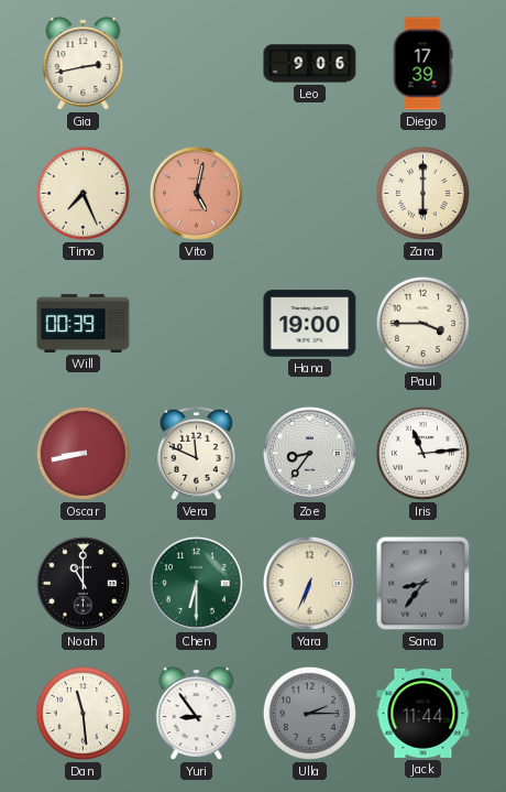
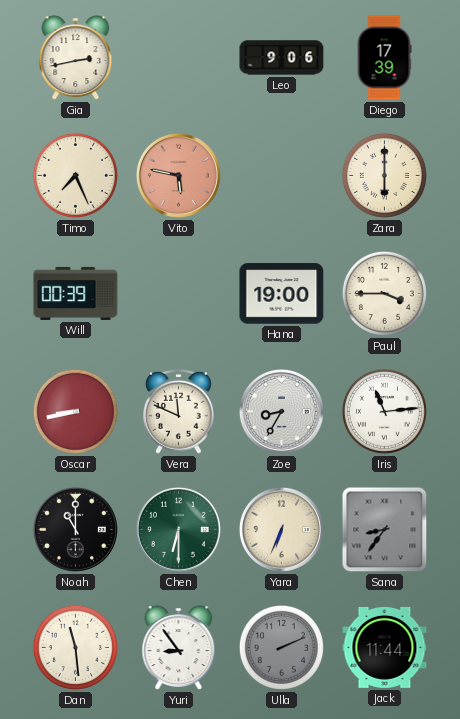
Vito: 5:02 -> 5:47 (178, 175)
Zoe: 8:36 -> 8:35 (281, 411)
Ulla: 2:15 -> 2:11 (281, 647)
